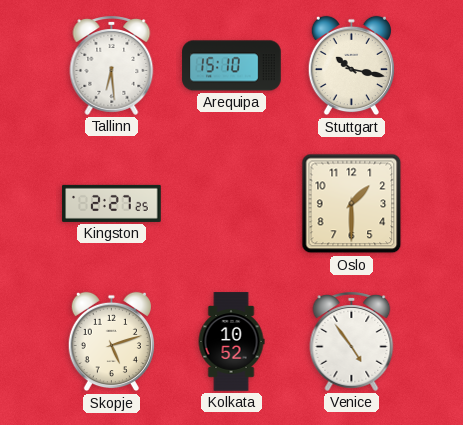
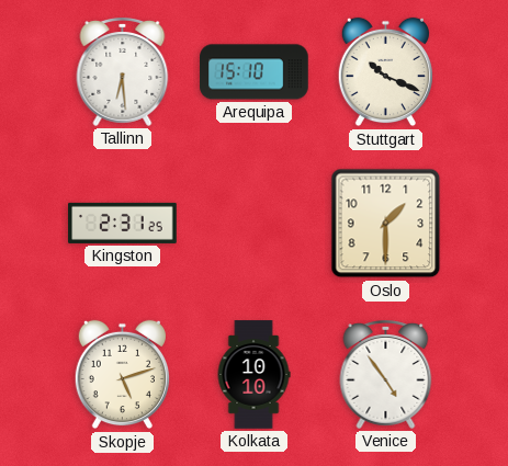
Stuttgart: 10:17 -> 10:19 (385, 72)
Kingston: 2:27 -> 2:31 (123, 223)
Kolkata: 10:52 -> 10:10 (253, 375)
